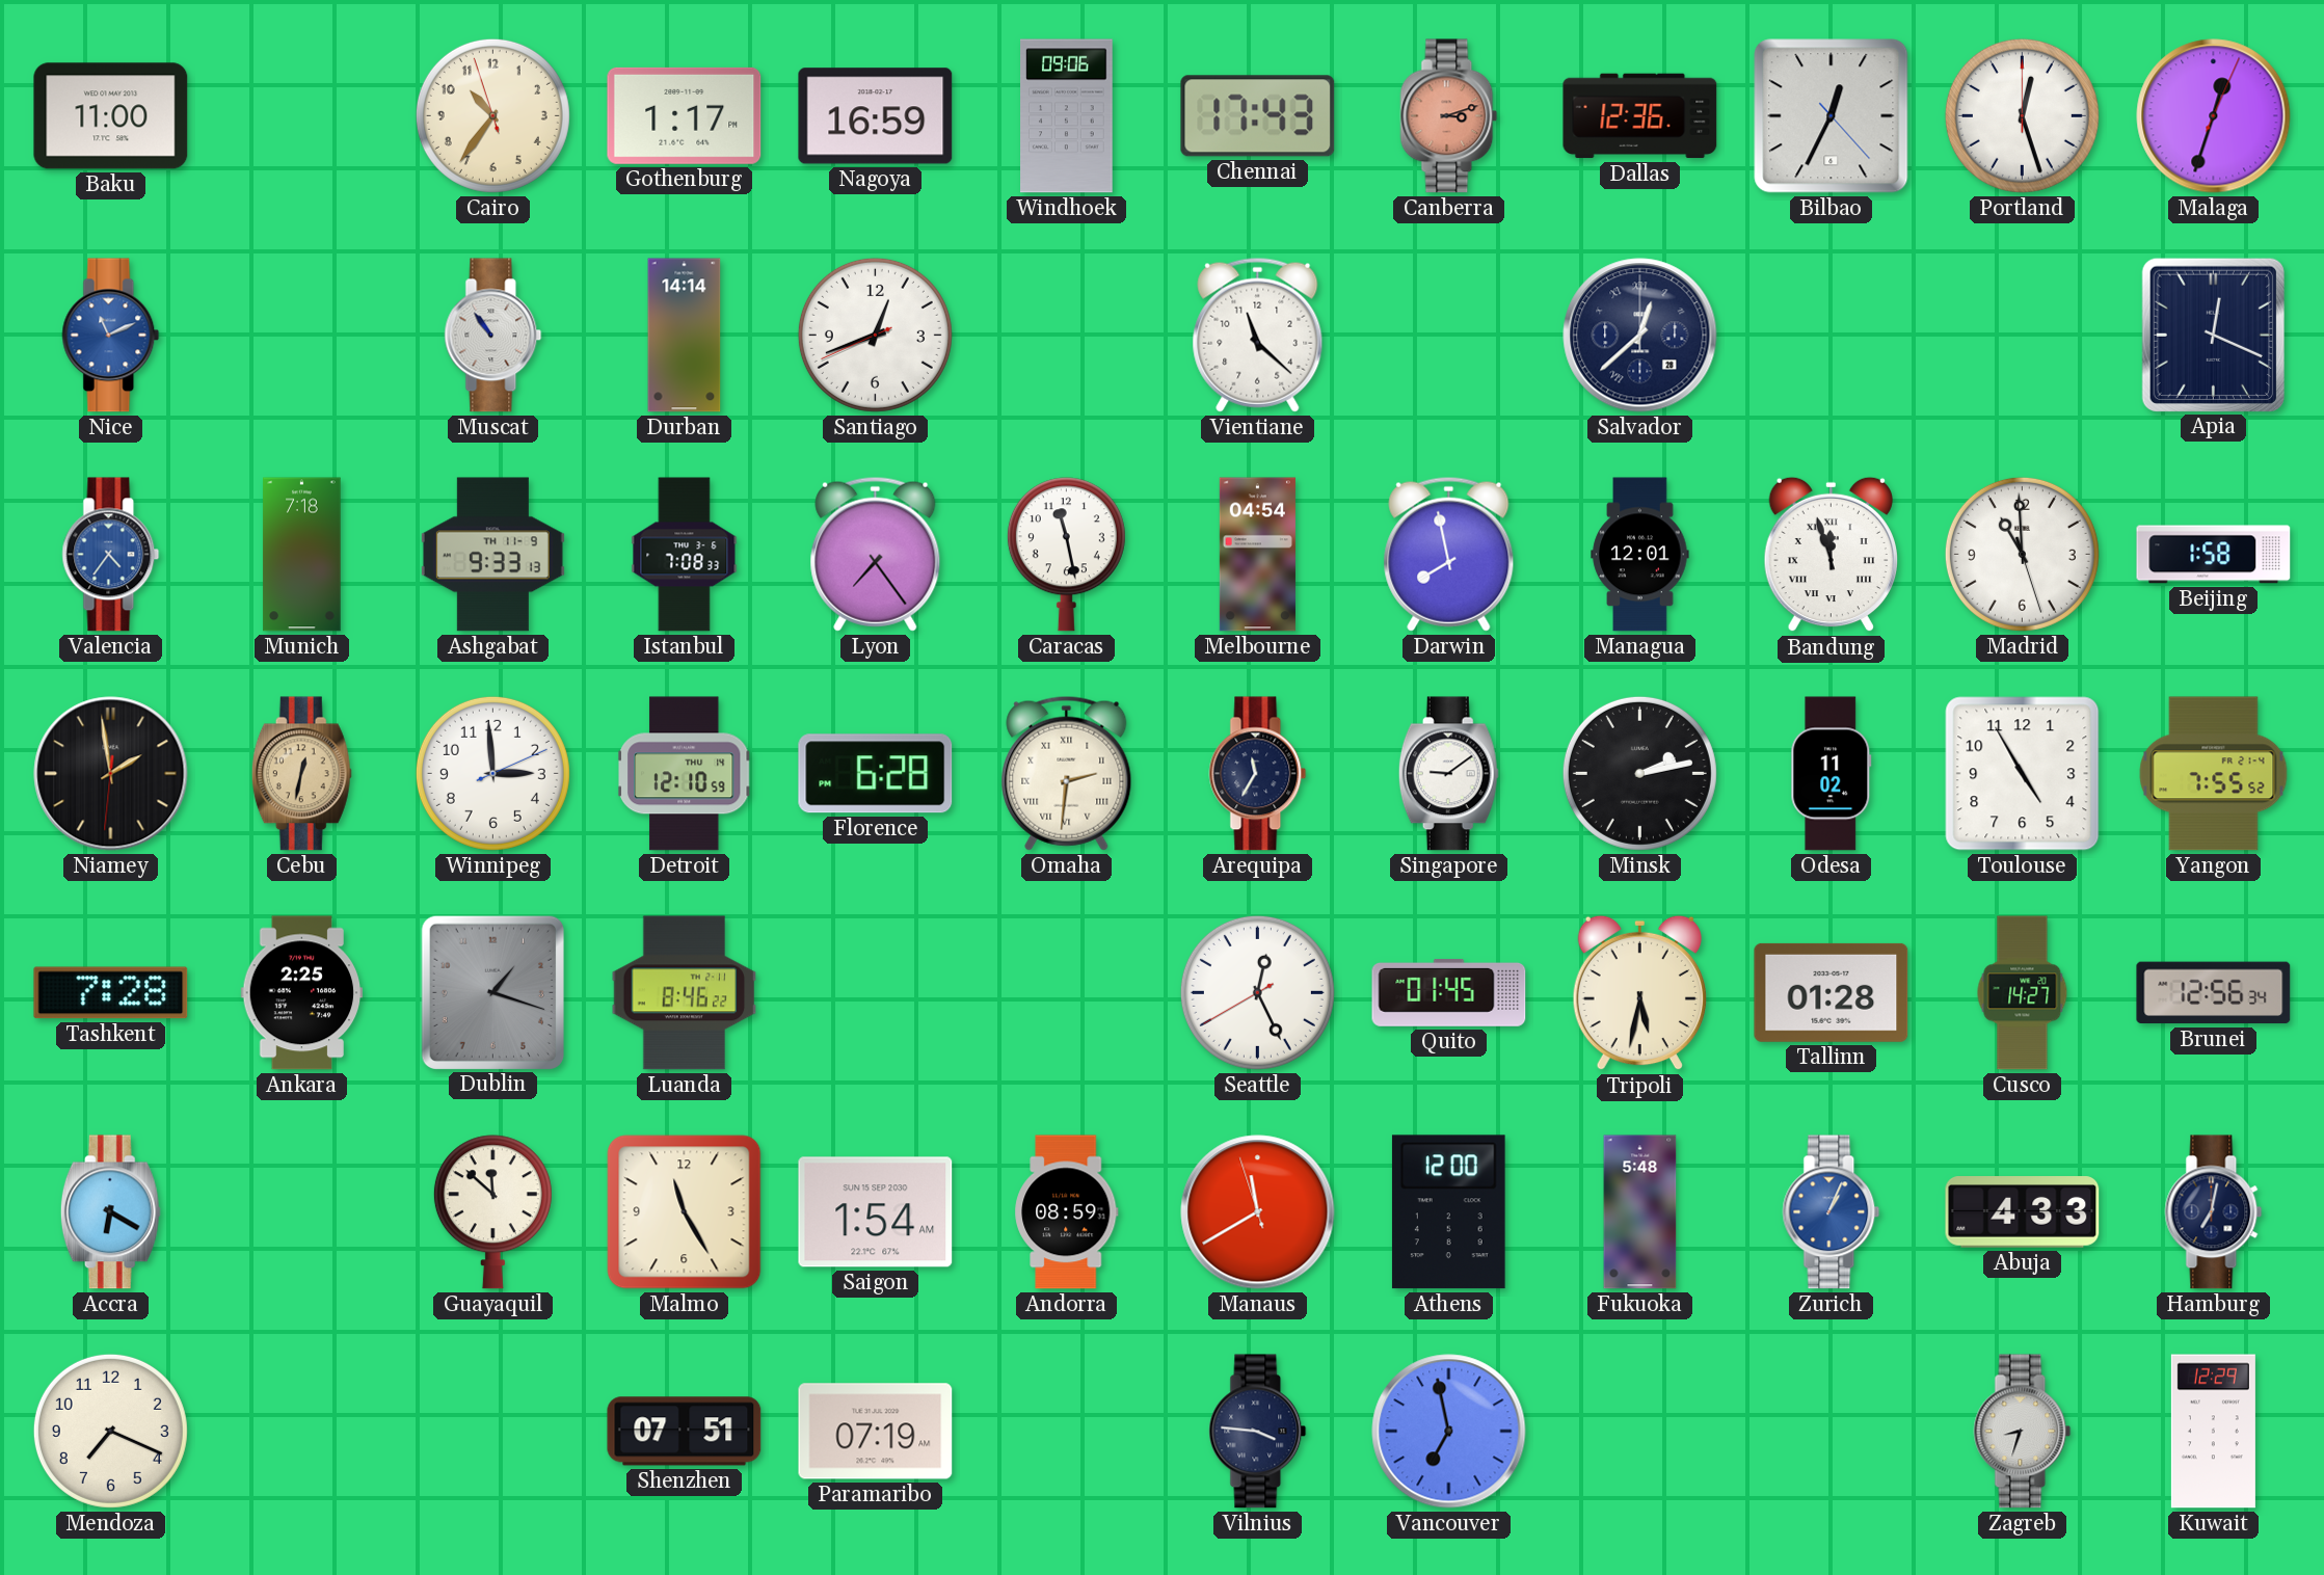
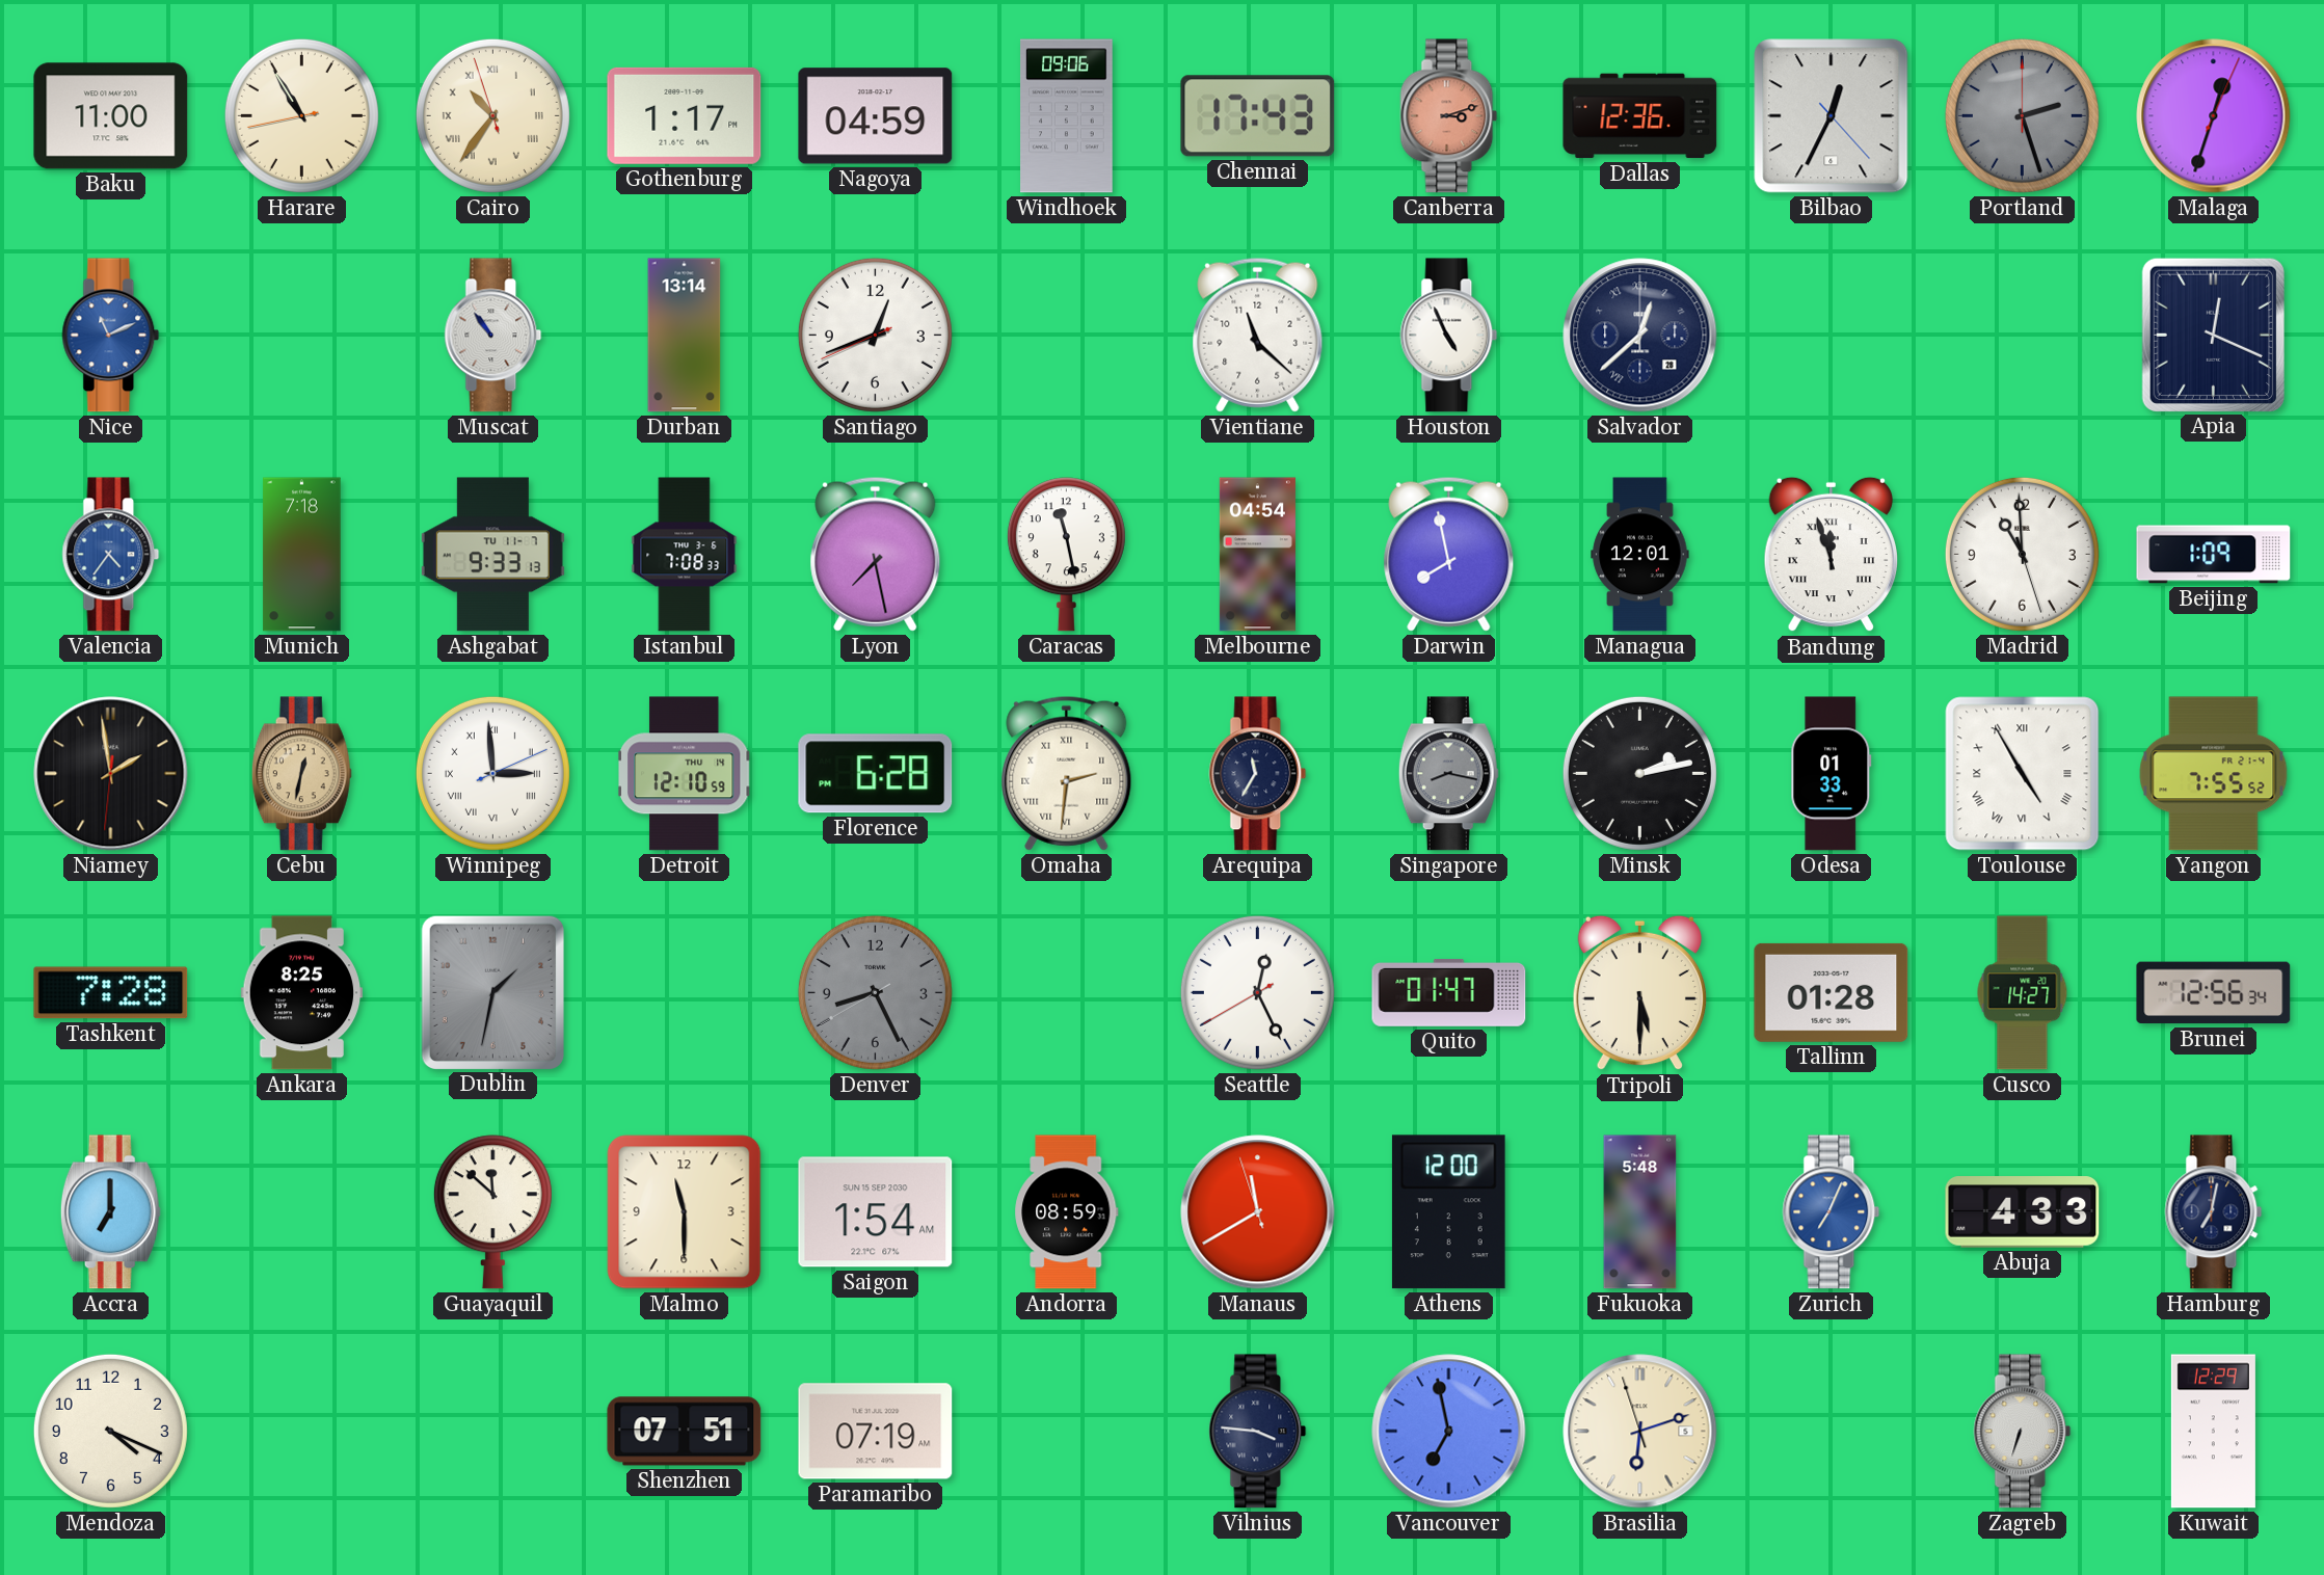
Harare: none -> 10:54 (301, 115)
Cairo numerals: Arabic -> Roman (492, 115)
Nagoya: 16:59 -> 04:59 (876, 116)
Portland: 12:27 -> 2:27 (2022, 115)
Portland dial: white -> grey (2022, 115)
Durban: 14:14 -> 13:14 (685, 336)
Houston: none -> 4:56 (1449, 336)
Ashgabat date: TH 11-9 -> TU 11-7 (492, 555)
Lyon: 7:24 -> 7:28 (876, 554)
Beijing: 1:58 -> 1:09 (2214, 555)
Winnipeg numerals: Arabic -> Roman (492, 773)
Singapore: 9:09 -> 8:17 (1448, 774)
Singapore dial: white -> grey (1448, 774)
Odesa: 11:02 -> 01:33 (1832, 774)
Toulouse numerals: Arabic -> Roman (2023, 774)
Ankara: 2:25 -> 8:25 (302, 993)
Dublin: 1:18 -> 1:32 (492, 992)
Luanda: 8:46 -> none (685, 993)
Denver: none -> 8:25 (875, 992)
Quito: 01:45 -> 01:47 (1449, 992)
Tripoli: 5:32 -> 5:30 (1639, 993)
Accra: 6:20 -> 7:00 (110, 1212)
Malmo: 11:25 -> 11:30 (685, 1212)
Zurich: 1:04 -> 7:04 (1832, 1212)
Mendoza: 7:19 -> 4:19 (110, 1431)
Brasilia: none -> 6:11 (1640, 1432)
Zagreb: 8:33 -> 6:33 (2023, 1432)
